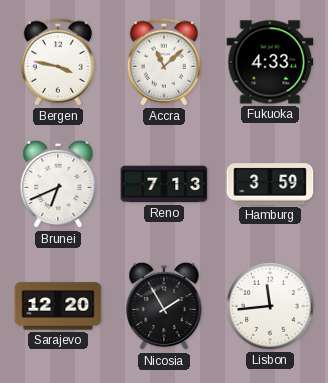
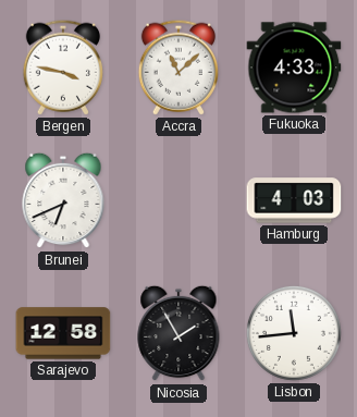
Reno: 7:13 -> none (164, 184)
Hamburg: 3:59 -> 4:03 (294, 200)
Sarajevo: 12:20 -> 12:58 (63, 333)
